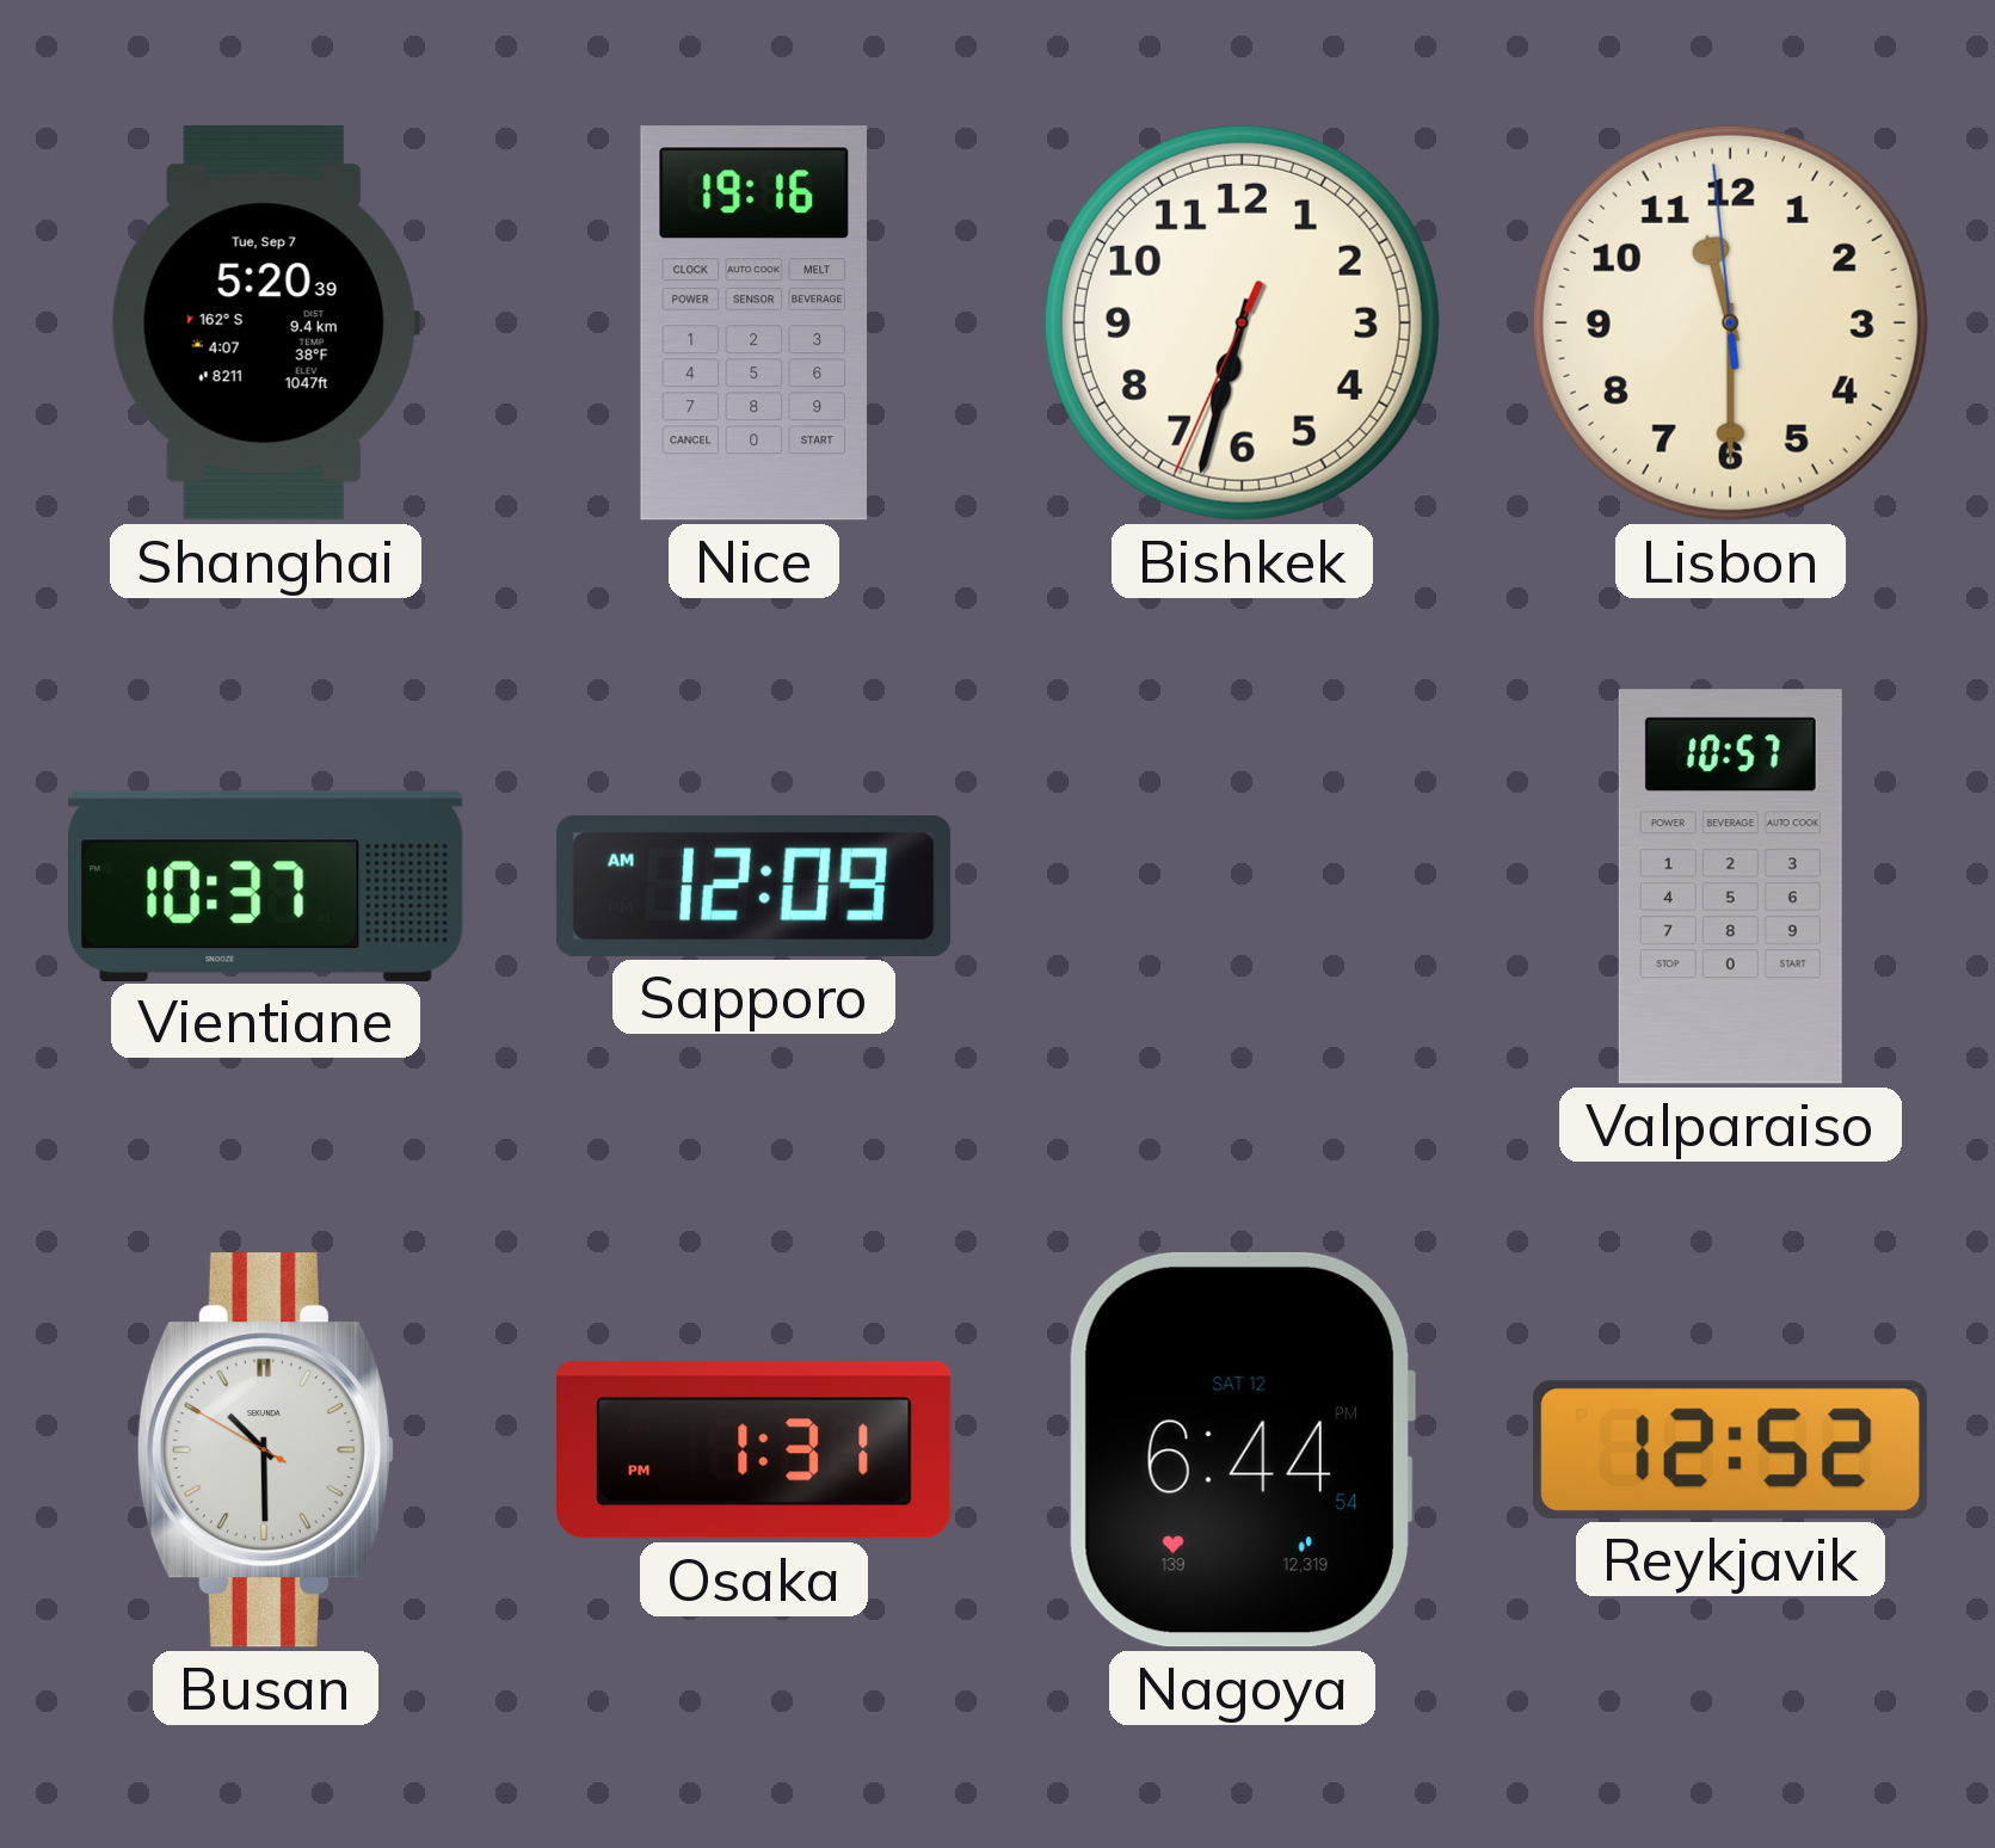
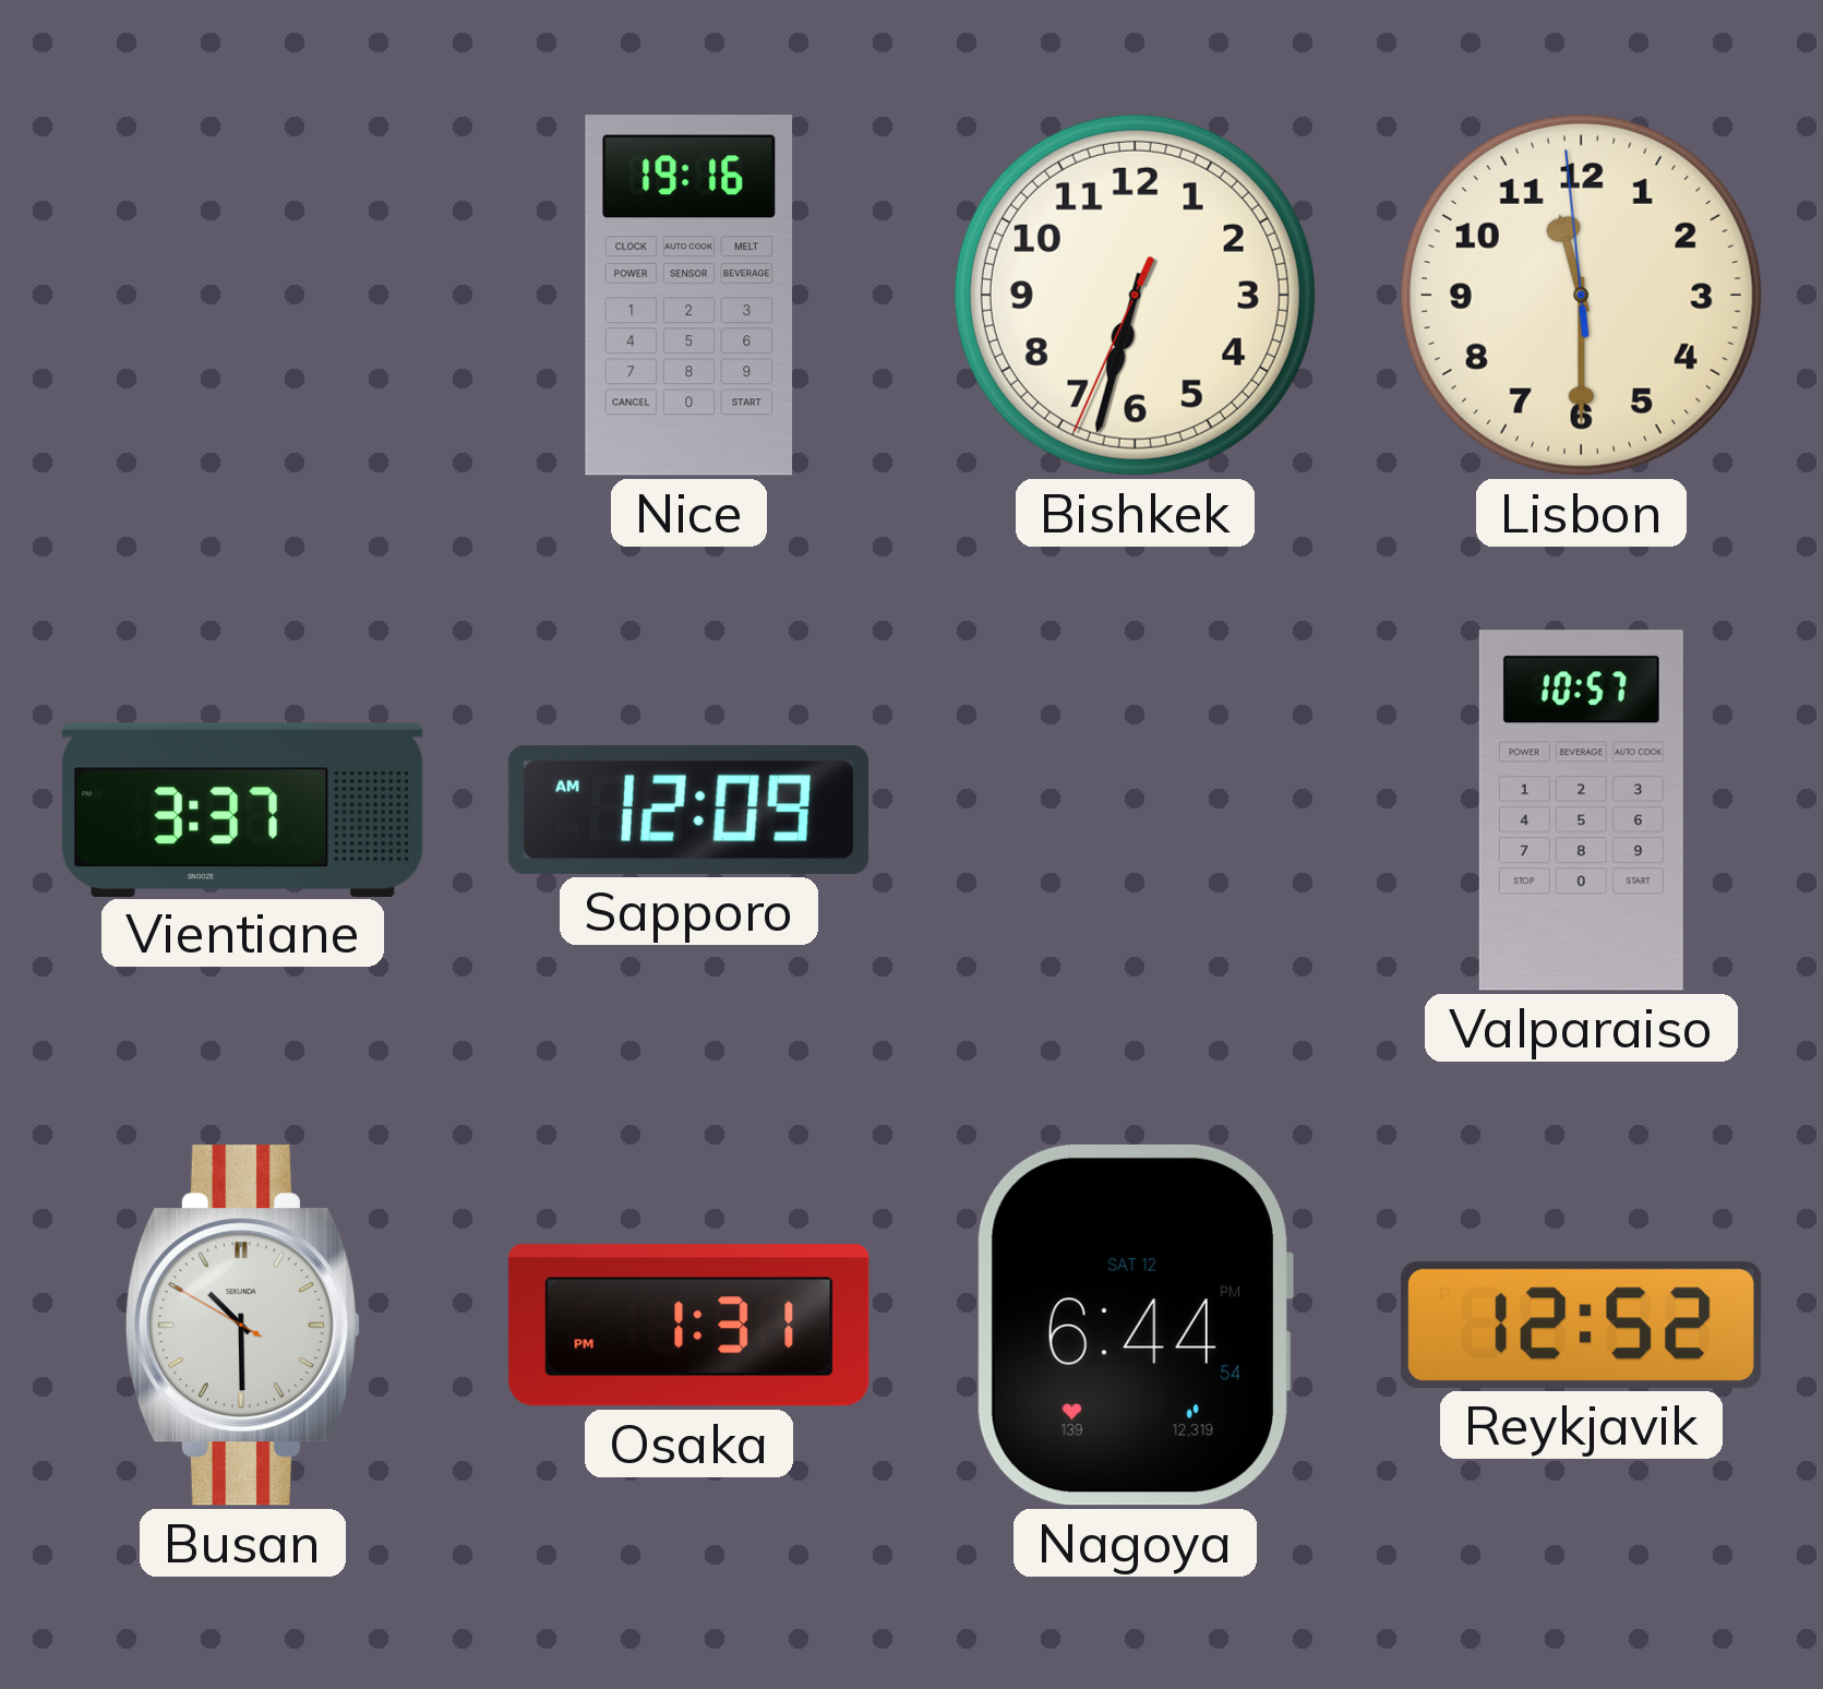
Shanghai: 5:20 -> none (265, 324)
Vientiane: 10:37 -> 3:37 (243, 810)
